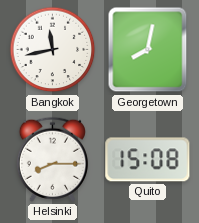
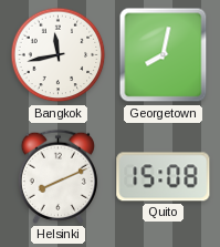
Helsinki: 8:15 -> 8:11 (57, 176)
